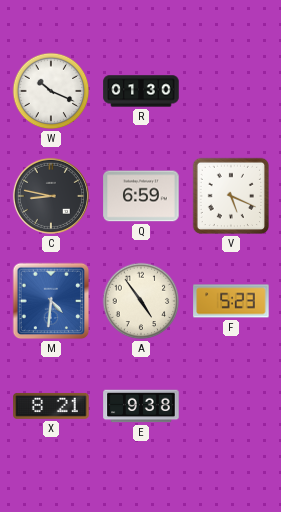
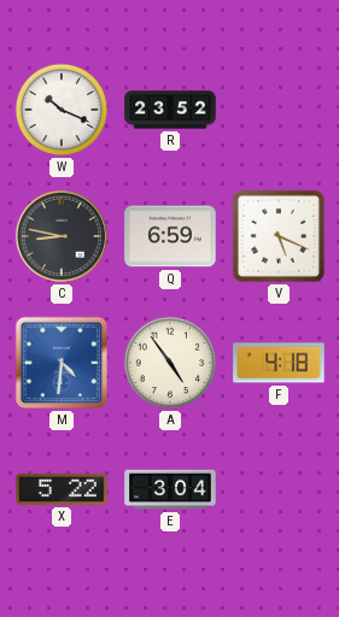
R: 01:30 -> 23:52 (170, 110)
F: 5:23 -> 4:18 (279, 363)
X: 8:21 -> 5:22 (62, 489)
E: 9:38 -> 3:04 (170, 489)
